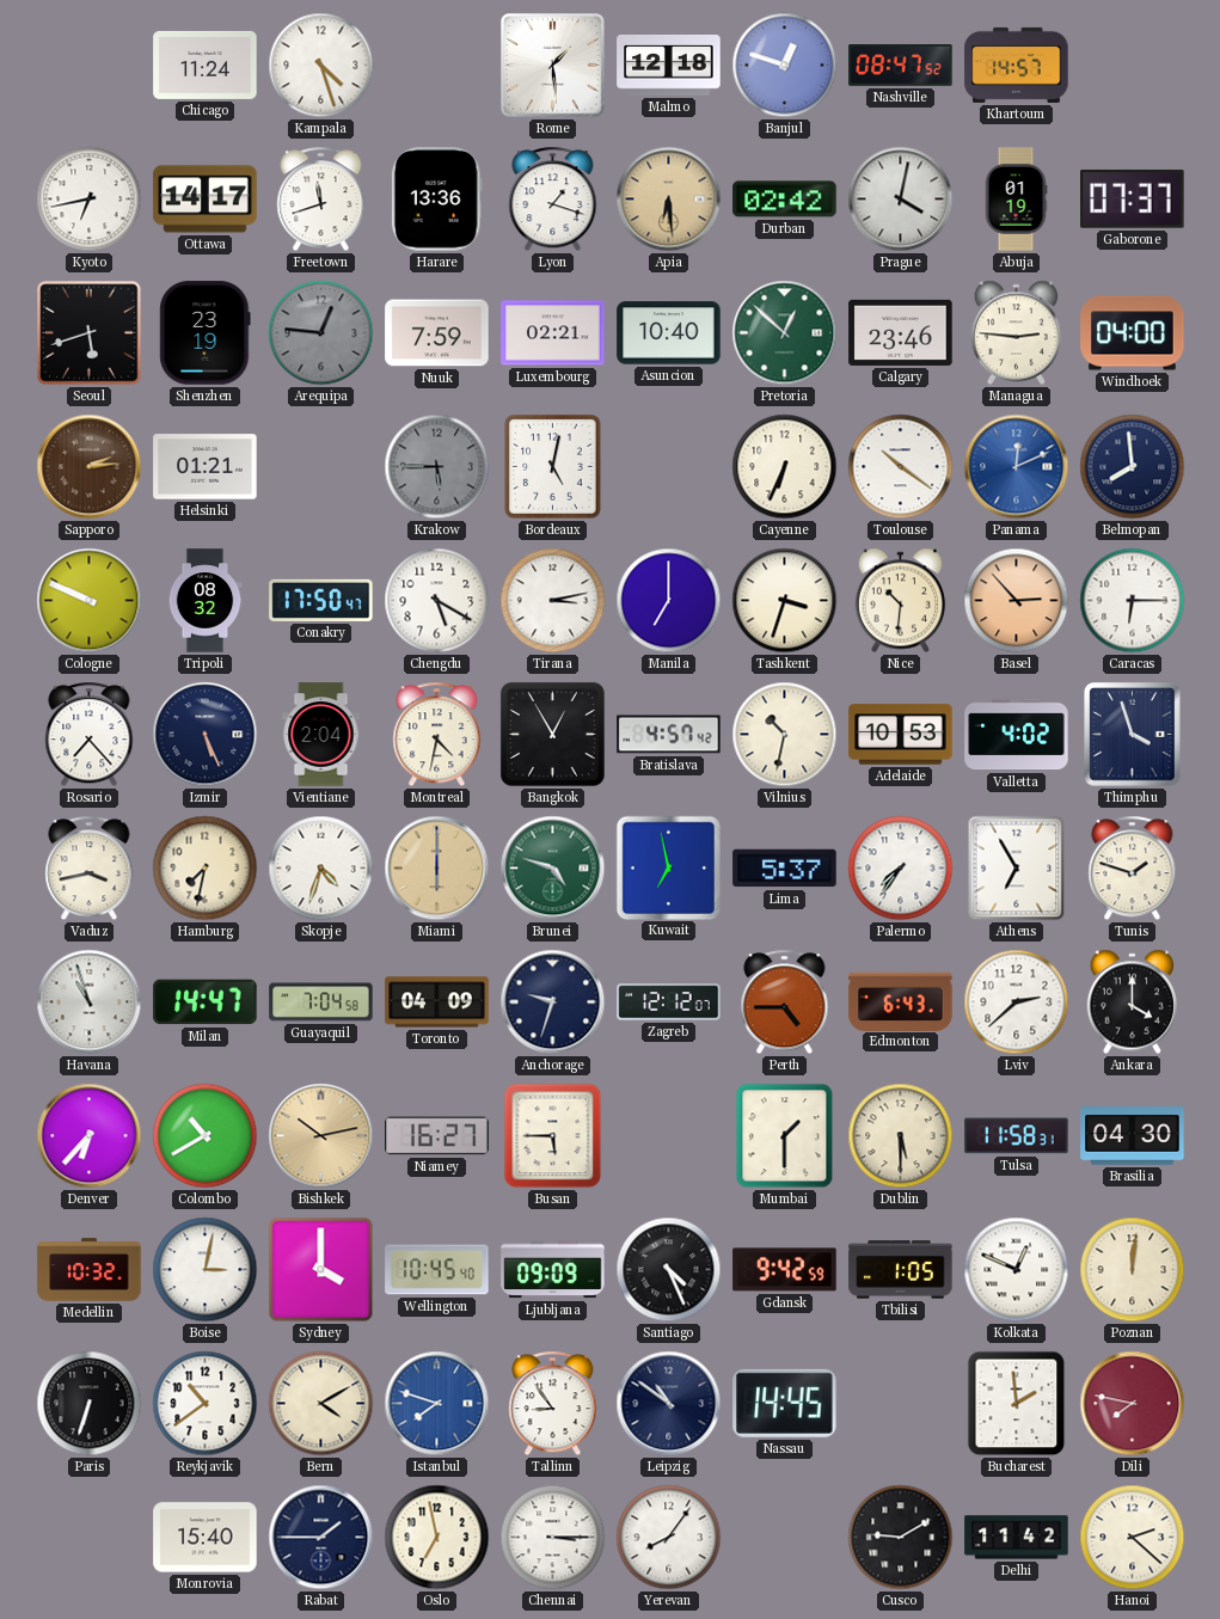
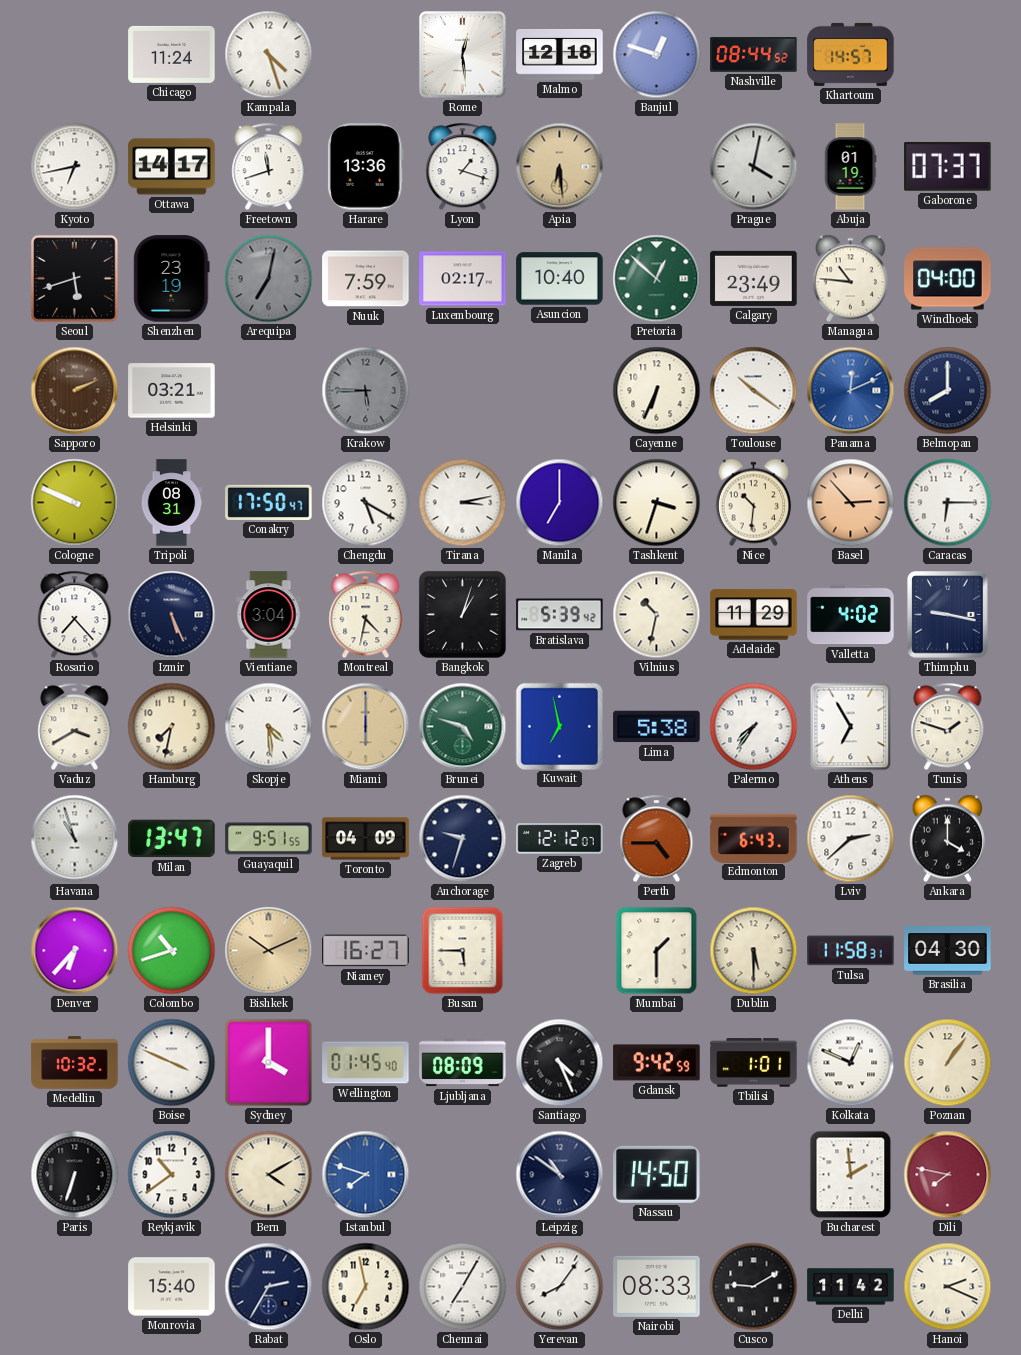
Rome: 1:29 -> 12:29 (463, 55)
Nashville: 08:47 -> 08:44 (754, 55)
Durban: 02:42 -> none (785, 200)
Arequipa: 12:46 -> 7:02 (269, 279)
Luxembourg: 02:21 -> 02:17 (463, 279)
Calgary: 23:46 -> 23:49 (754, 278)
Managua: 2:46 -> 10:46 (851, 279)
Sapporo: 2:14 -> 2:11 (75, 391)
Helsinki: 01:21 -> 03:21 (172, 391)
Bordeaux: 5:02 -> none (553, 467)
Belmopan: 7:59 -> 8:00 (948, 391)
Tripoli: 08:32 -> 08:31 (172, 503)
Vientiane: 2:04 -> 3:04 (269, 615)
Bangkok: 12:55 -> 1:03 (462, 614)
Bratislava: 4:57 -> 5:39 (560, 615)
Adelaide: 10:53 -> 11:29 (754, 615)
Thimphu: 3:57 -> 9:17 (948, 615)
Vaduz: 3:43 -> 3:40 (75, 727)
Skopje: 4:33 -> 4:29 (269, 727)
Lima: 5:37 -> 5:38 (657, 727)
Milan: 14:47 -> 13:47 (172, 839)
Guayaquil: 7:04 -> 9:51 (269, 839)
Colombo: 10:40 -> 10:42 (172, 951)
Bishkek: 10:13 -> 10:11 (269, 951)
Boise: 3:02 -> 3:49 (172, 1063)
Wellington: 10:45 -> 01:45 (366, 1063)
Ljubljana: 09:09 -> 08:09 (463, 1063)
Tbilisi: 1:05 -> 1:01 (754, 1063)
Poznan: 12:01 -> 1:06 (948, 1063)
Tallinn: 8:54 -> none (553, 1404)
Nassau: 14:45 -> 14:50 (657, 1174)
Rabat: 1:45 -> 2:35 (269, 1287)
Chennai: 3:15 -> 7:05 (463, 1287)
Nairobi: none -> 08:33 (657, 1286)
Hanoi: 2:22 -> 2:19 (948, 1287)
